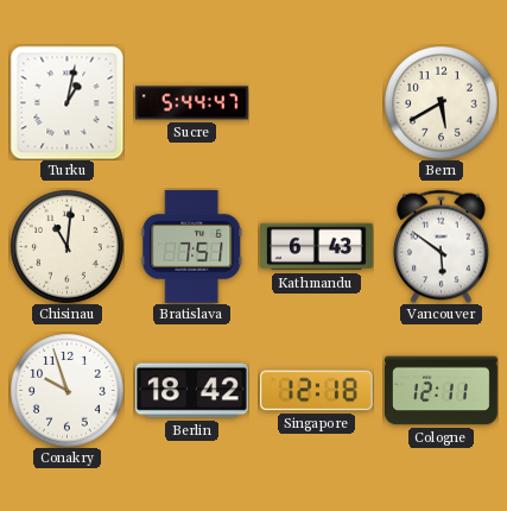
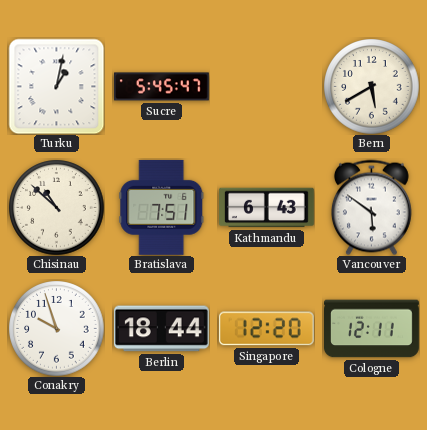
Sucre: 5:44 -> 5:45 (162, 87)
Chisinau: 11:01 -> 10:52 (56, 207)
Berlin: 18:42 -> 18:44 (161, 329)
Singapore: 12:18 -> 12:20 (266, 329)
